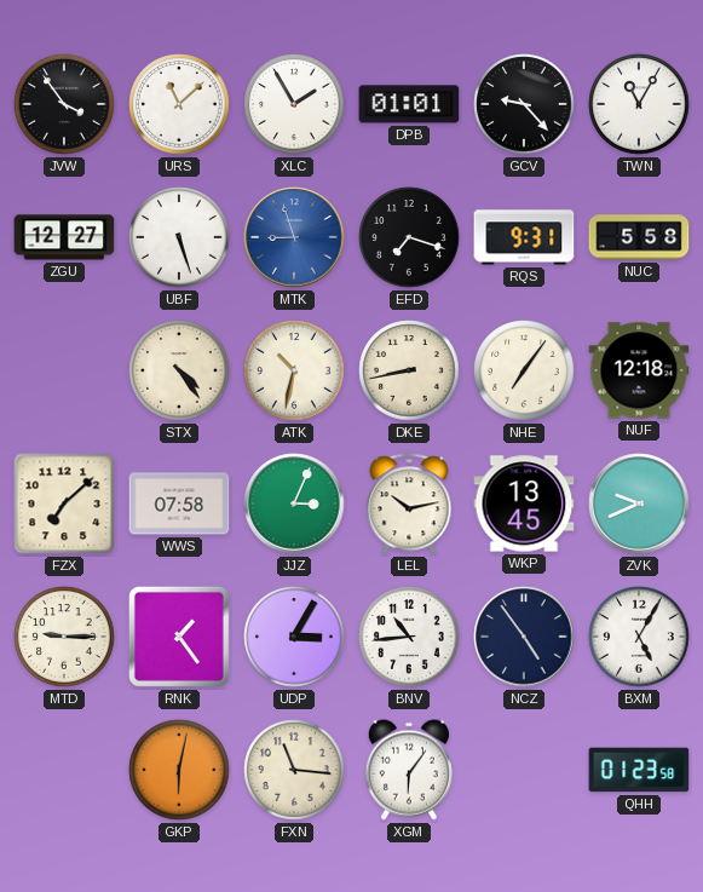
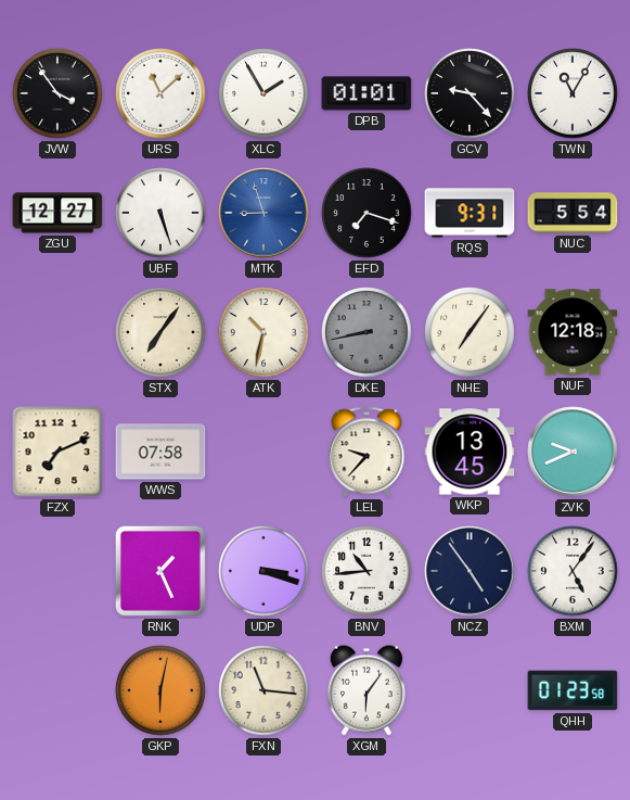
NUC: 5:58 -> 5:54 (573, 213)
STX: 4:24 -> 7:06 (160, 332)
DKE dial: cream -> grey (367, 332)
FZX: 7:08 -> 7:11 (57, 452)
JJZ: 3:04 -> none (294, 503)
LEL: 10:13 -> 9:37 (367, 452)
MTD: 9:15 -> none (64, 637)
RNK: 1:24 -> 1:26 (160, 571)
UDP: 3:05 -> 3:18 (263, 571)
BXM: 5:05 -> 5:06 (573, 571)
